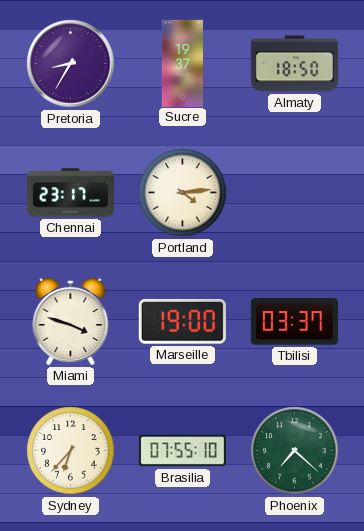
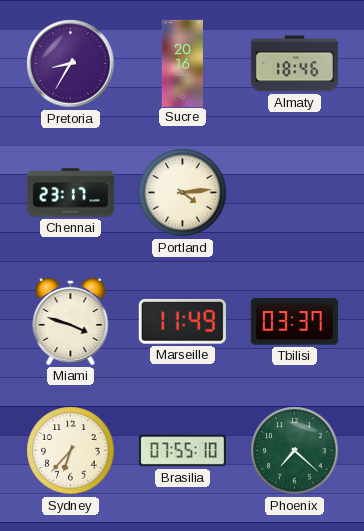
Sucre: 19:37 -> 20:16 (182, 63)
Almaty: 18:50 -> 18:46 (294, 64)
Marseille: 19:00 -> 11:49 (182, 321)
